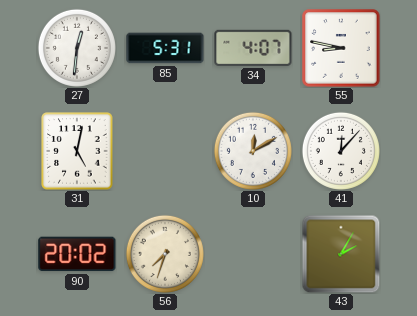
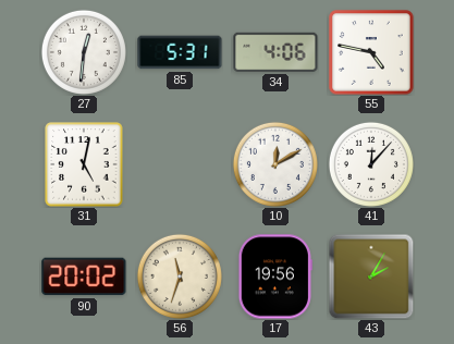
34: 4:07 -> 4:06 (275, 52)
55: 8:47 -> 4:47 (371, 52)
56: 7:33 -> 11:33 (180, 277)
17: none -> 19:56 (275, 277)
